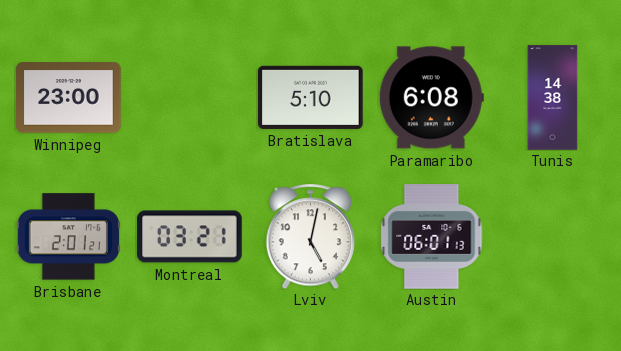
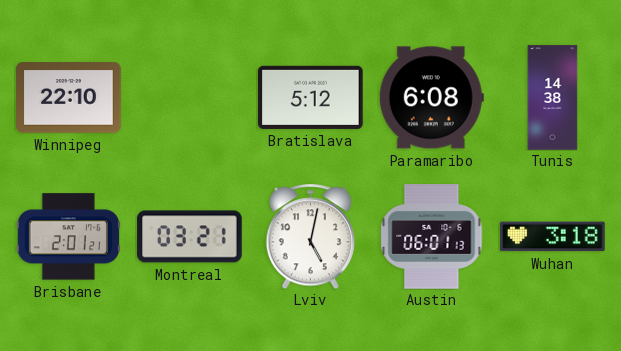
Winnipeg: 23:00 -> 22:10 (69, 98)
Bratislava: 5:10 -> 5:12 (311, 97)
Wuhan: none -> 3:18 (553, 237)
